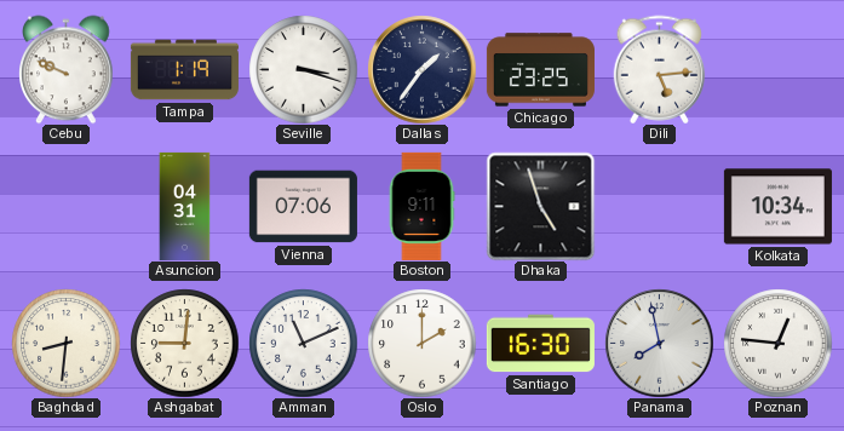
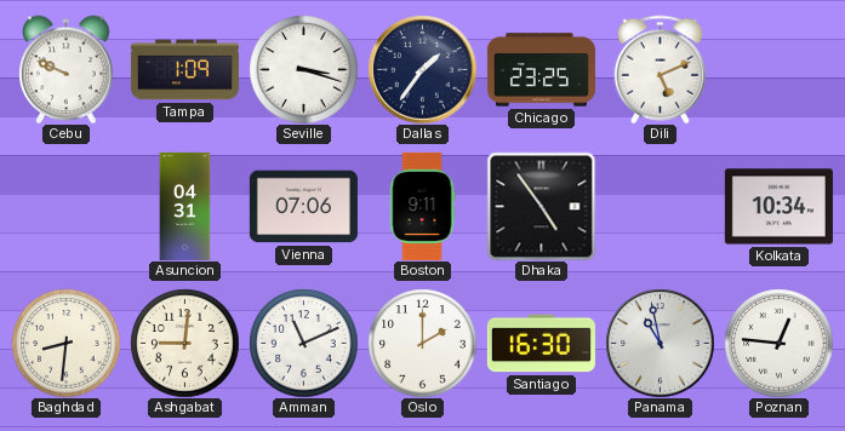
Tampa: 1:19 -> 1:09 (184, 70)
Dili: 5:14 -> 5:11 (661, 69)
Dhaka: 4:57 -> 4:54 (541, 206)
Panama: 7:58 -> 10:58 (660, 343)
